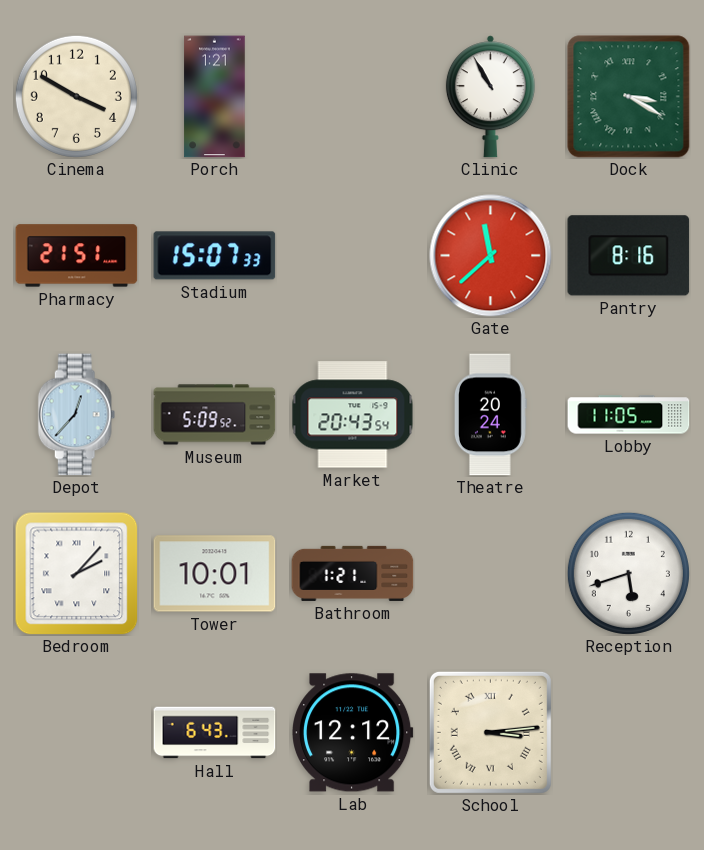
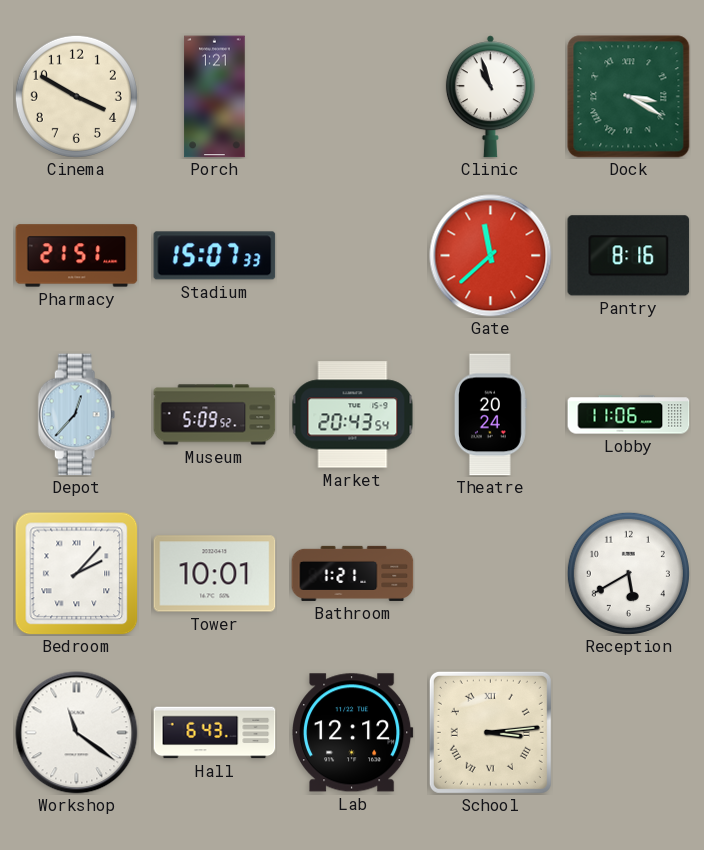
Clinic: 10:55 -> 10:57 (490, 97)
Lobby: 11:05 -> 11:06 (629, 415)
Reception: 5:42 -> 5:40 (628, 573)
Workshop: none -> 11:21 (77, 733)
